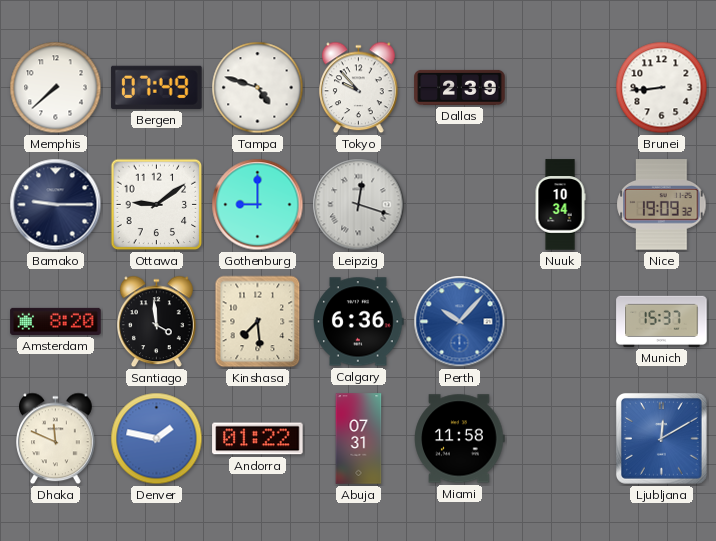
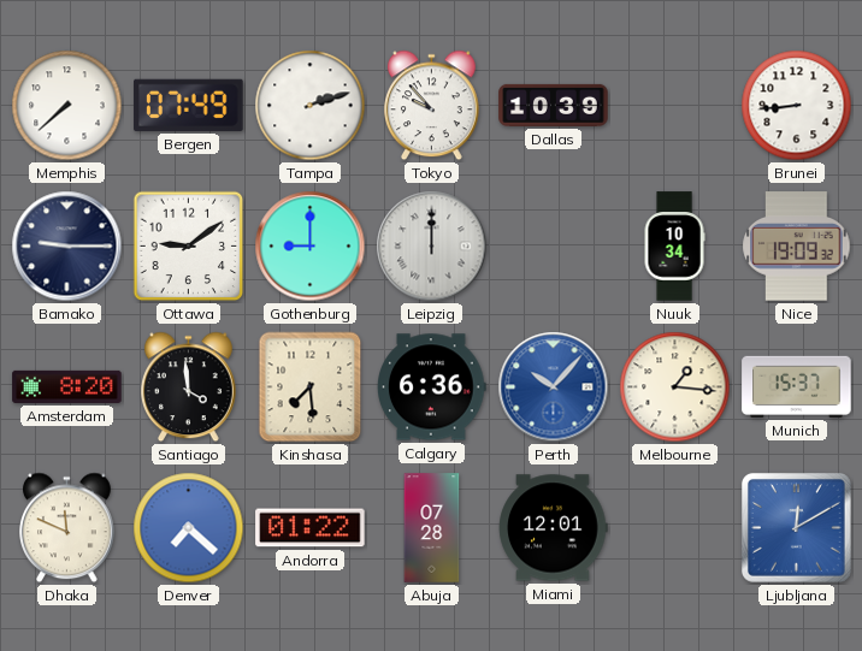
Tampa: 4:48 -> 2:12 (311, 106)
Dallas: 2:39 -> 10:39 (554, 105)
Leipzig: 12:18 -> 12:00 (432, 247)
Melbourne: none -> 1:16 (675, 387)
Denver: 1:47 -> 7:22 (189, 528)
Abuja: 07:31 -> 07:28 (432, 528)
Miami: 11:58 -> 12:01 (554, 528)
